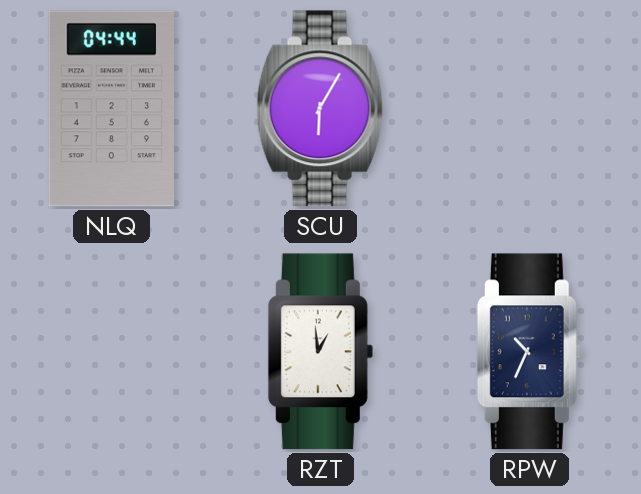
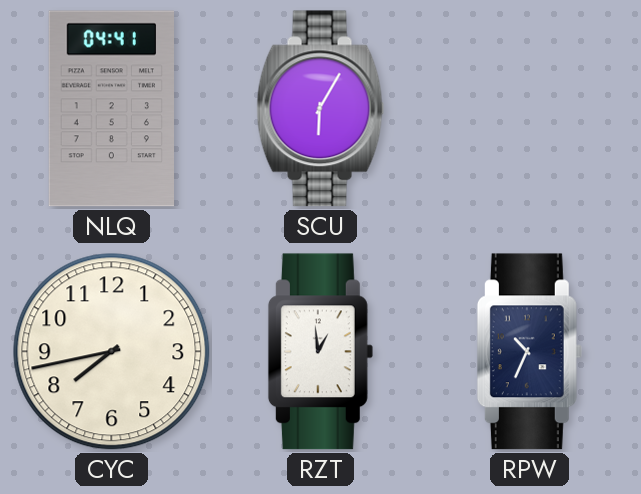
NLQ: 04:44 -> 04:41 (112, 109)
CYC: none -> 7:43 (112, 352)
